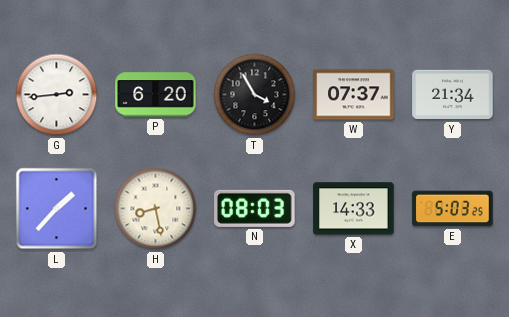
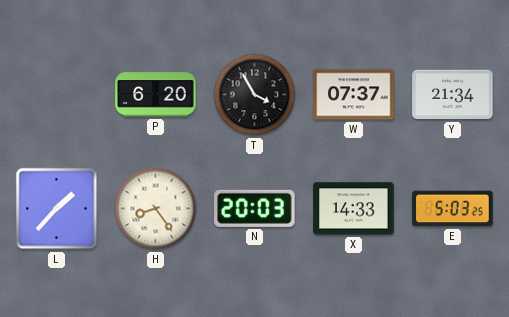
G: 2:44 -> none (57, 95)
H: 8:28 -> 8:24 (156, 209)
N: 08:03 -> 20:03 (255, 208)
